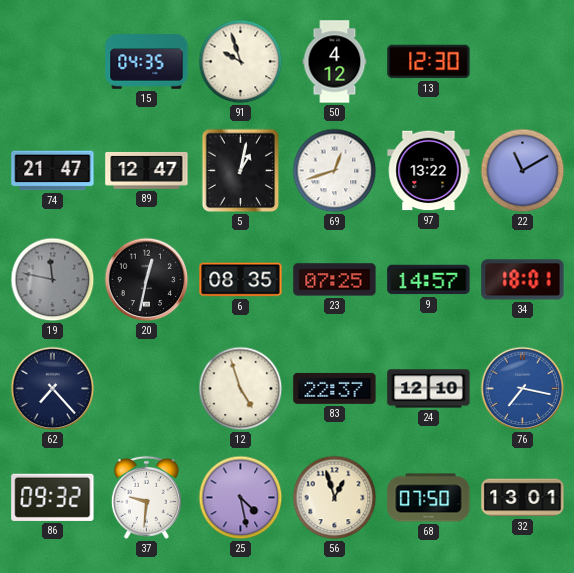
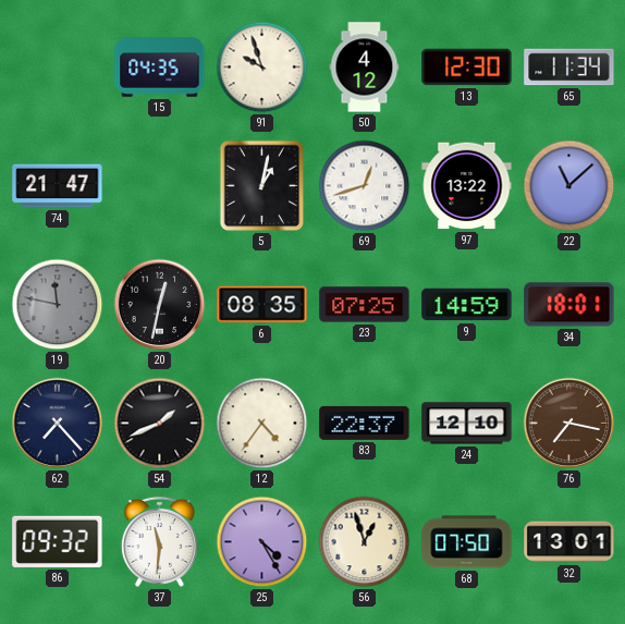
65: none -> 11:34 (569, 68)
89: 12:47 -> none (147, 170)
22: 11:10 -> 11:08 (569, 186)
9: 14:57 -> 14:59 (467, 305)
54: none -> 1:41 (160, 424)
12: 4:57 -> 4:36 (262, 424)
76 dial: blue -> brown (569, 424)
37: 9:31 -> 11:31 (159, 541)
25: 4:28 -> 4:25 (262, 542)
